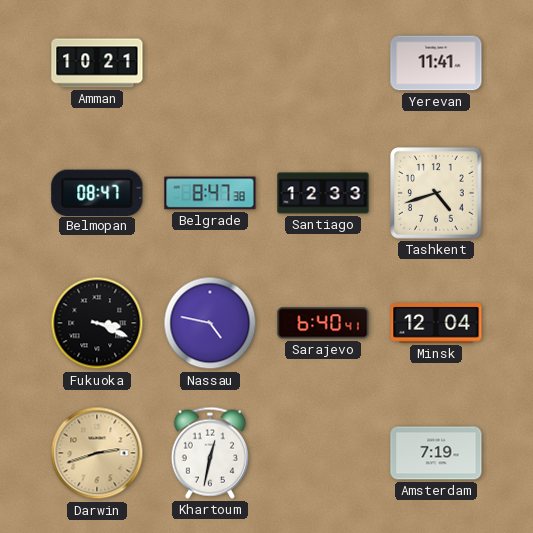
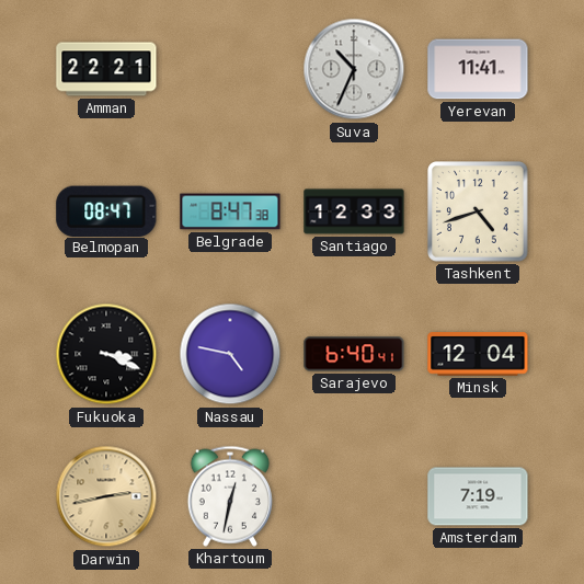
Amman: 10:21 -> 22:21 (106, 69)
Suva: none -> 10:34 (354, 69)
Darwin: 2:42 -> 2:43 (106, 496)
